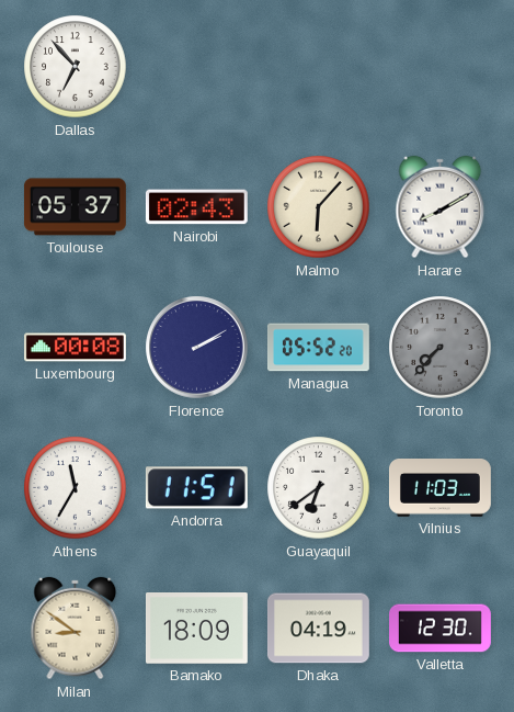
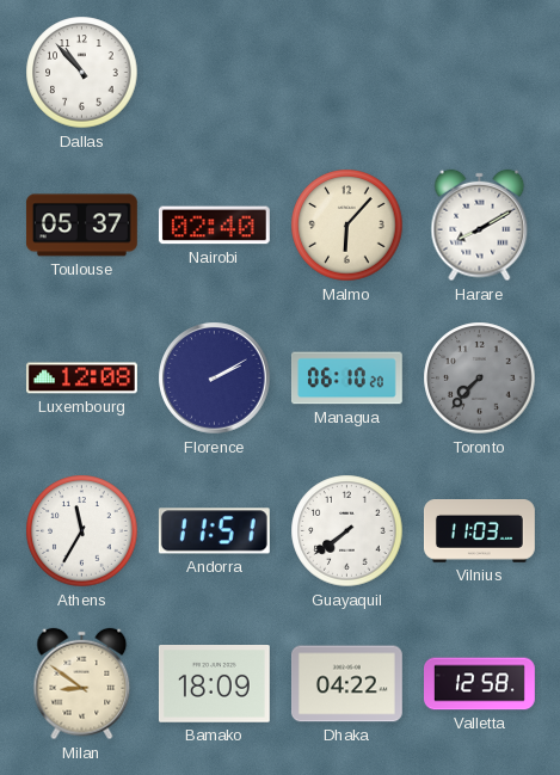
Dallas: 6:53 -> 10:53 (82, 73)
Nairobi: 02:43 -> 02:40 (214, 226)
Luxembourg: 00:08 -> 12:08 (81, 379)
Managua: 05:52 -> 06:10 (346, 379)
Guayaquil: 6:39 -> 7:39 (347, 531)
Dhaka: 04:19 -> 04:22 (346, 684)
Valletta: 12:30 -> 12:58 (480, 684)
